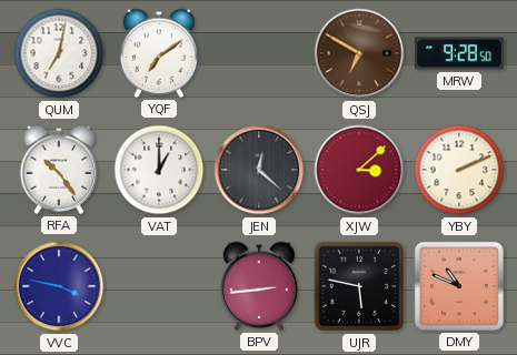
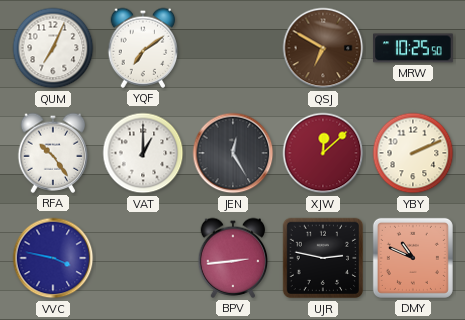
QUM: 7:02 -> 7:04 (53, 48)
MRW: 9:28 -> 10:25 (413, 48)
JEN: 12:22 -> 12:25 (233, 153)
XJW: 3:08 -> 12:08 (323, 153)
UJR: 5:47 -> 2:47 (323, 258)
